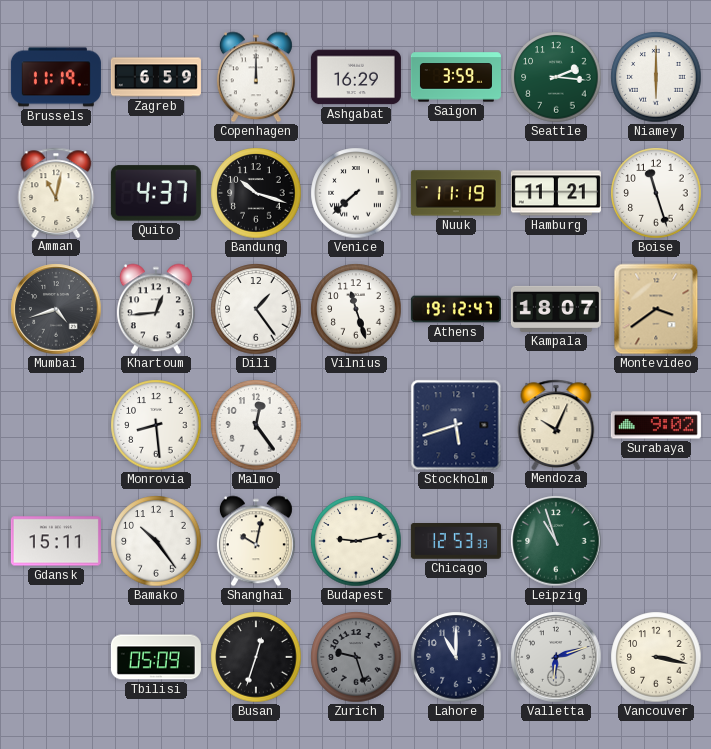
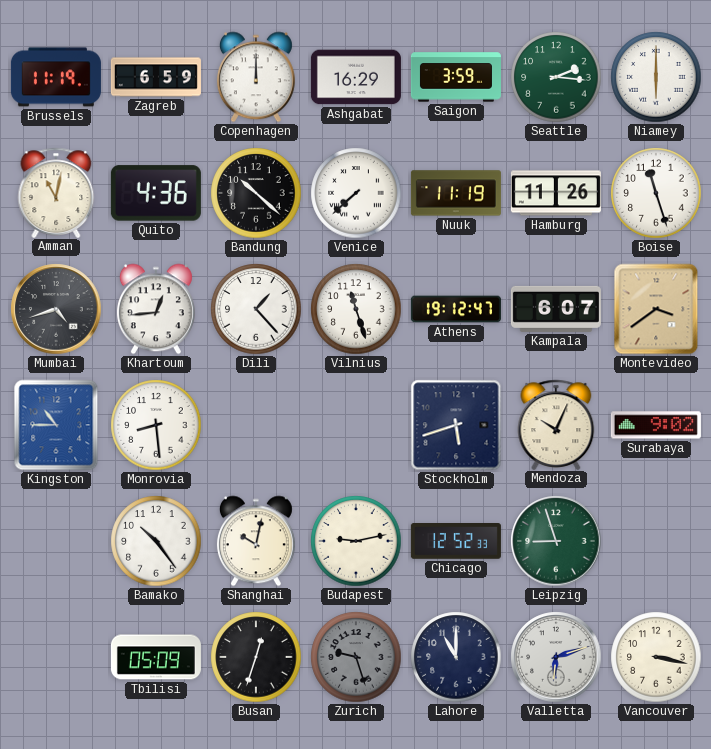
Quito: 4:37 -> 4:36 (156, 193)
Bandung: 10:18 -> 10:22 (256, 193)
Hamburg: 11:21 -> 11:26 (556, 193)
Dili: 1:24 -> 1:23 (256, 309)
Kampala: 18:07 -> 6:07 (556, 309)
Kingston: none -> 10:45 (56, 425)
Malmo: 12:24 -> none (256, 425)
Gdansk: 15:11 -> none (56, 541)
Chicago: 12:53 -> 12:52 (456, 541)
Leipzig: 10:57 -> 8:57 (556, 541)
